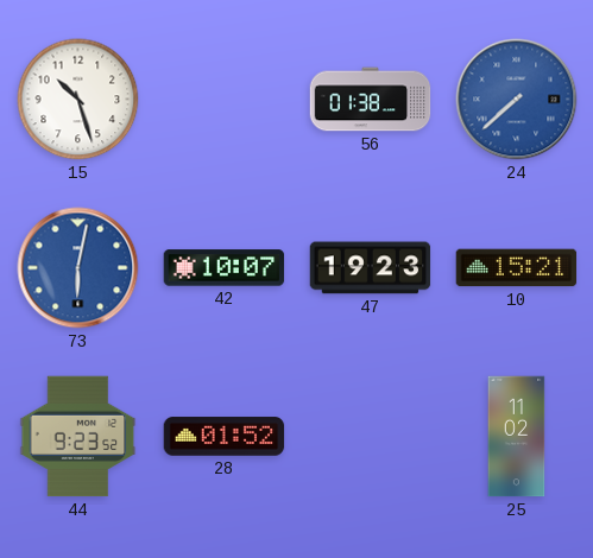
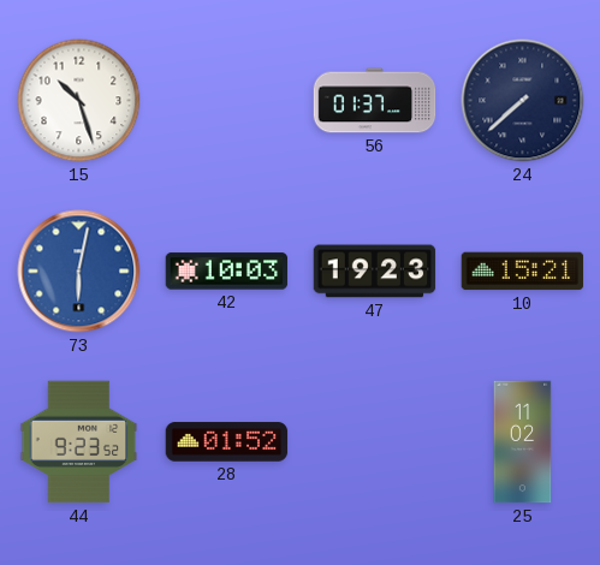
56: 01:38 -> 01:37 (375, 101)
24 dial: blue -> navy (523, 101)
42: 10:07 -> 10:03 (227, 272)
